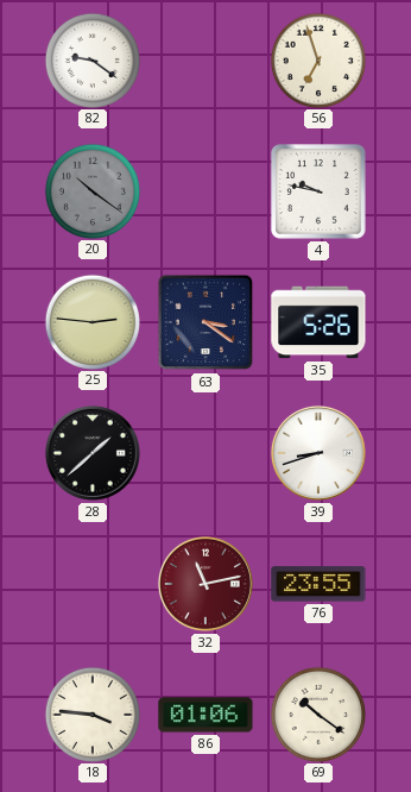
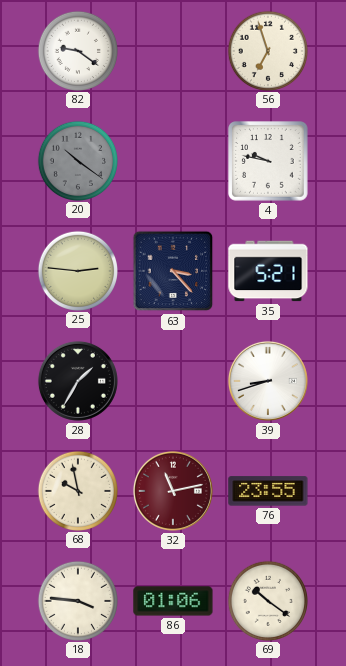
63: 3:21 -> 3:23 (173, 271)
35: 5:26 -> 5:21 (268, 271)
28: 1:38 -> 1:35 (78, 381)
68: none -> 9:58 (77, 490)
